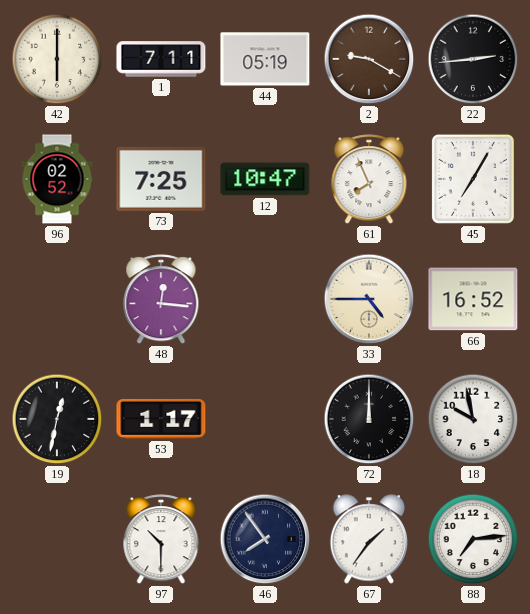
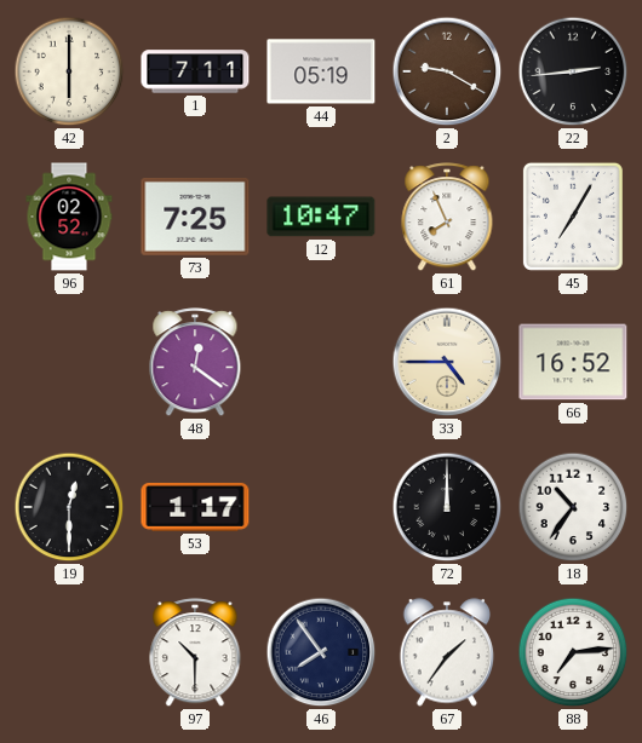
48: 12:16 -> 12:21 (195, 363)
19: 12:32 -> 12:30 (69, 507)
18: 9:58 -> 10:36 (573, 507)
